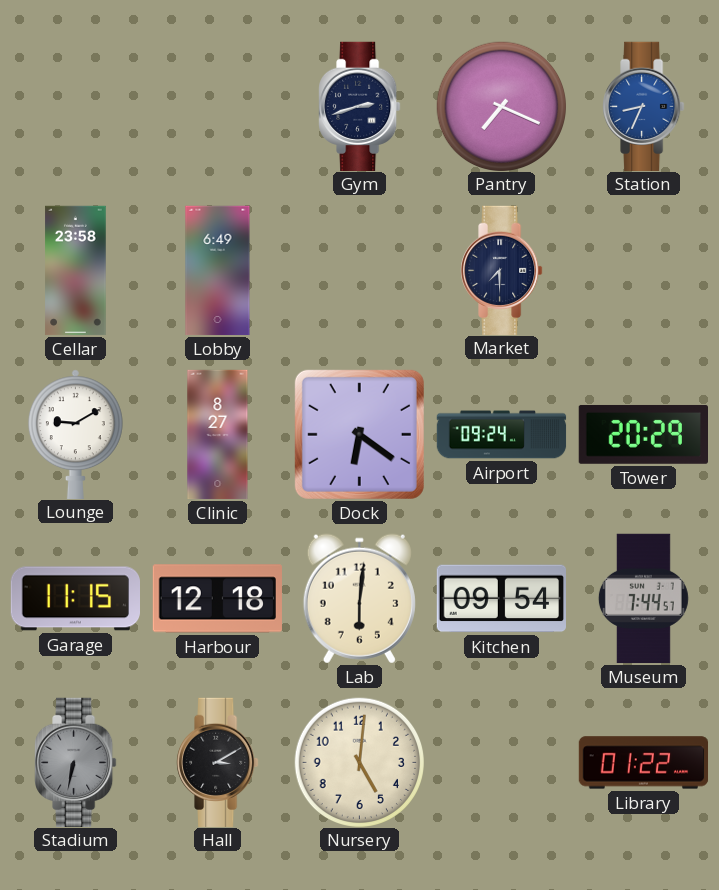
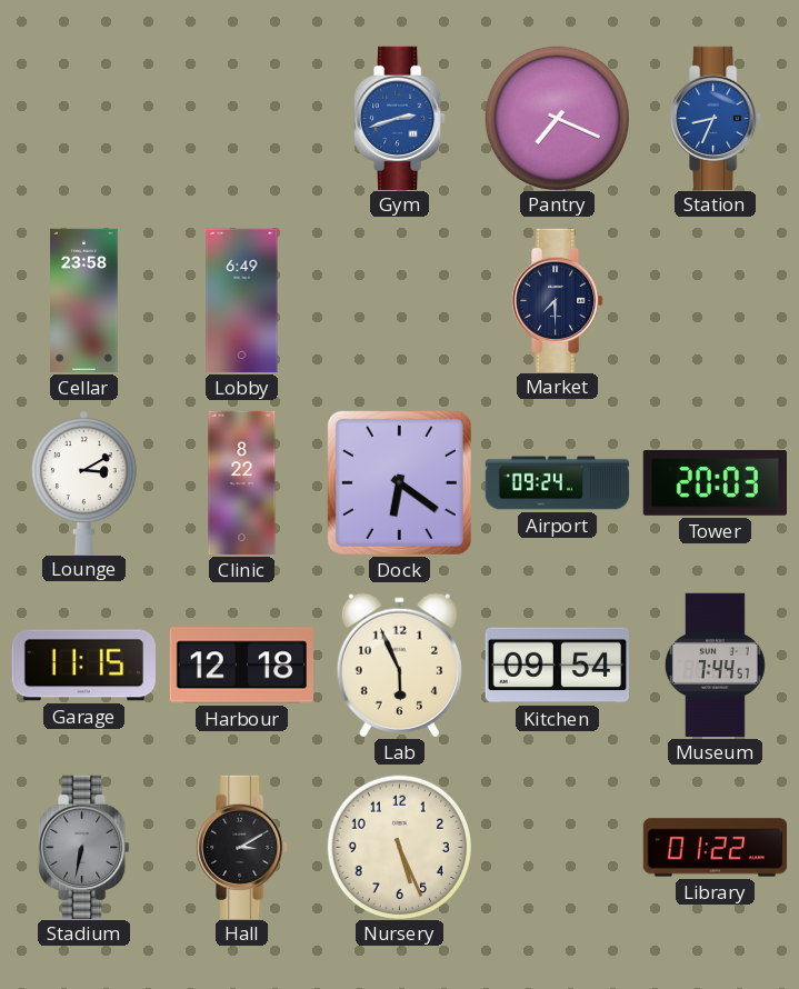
Gym dial: navy -> blue (400, 118)
Lounge: 9:10 -> 3:10 (83, 482)
Clinic: 8:27 -> 8:22 (242, 483)
Tower: 20:29 -> 20:03 (715, 482)
Lab: 6:01 -> 5:56 (399, 666)
Nursery: 5:01 -> 5:26 (399, 847)
